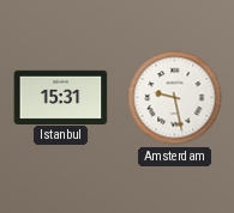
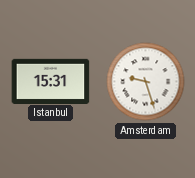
Amsterdam: 9:28 -> 9:27 (146, 82)
